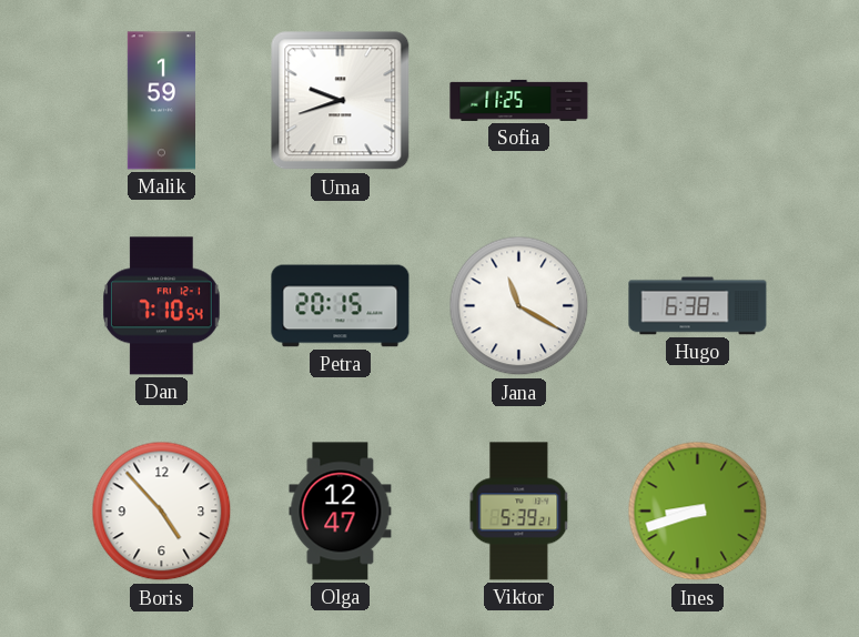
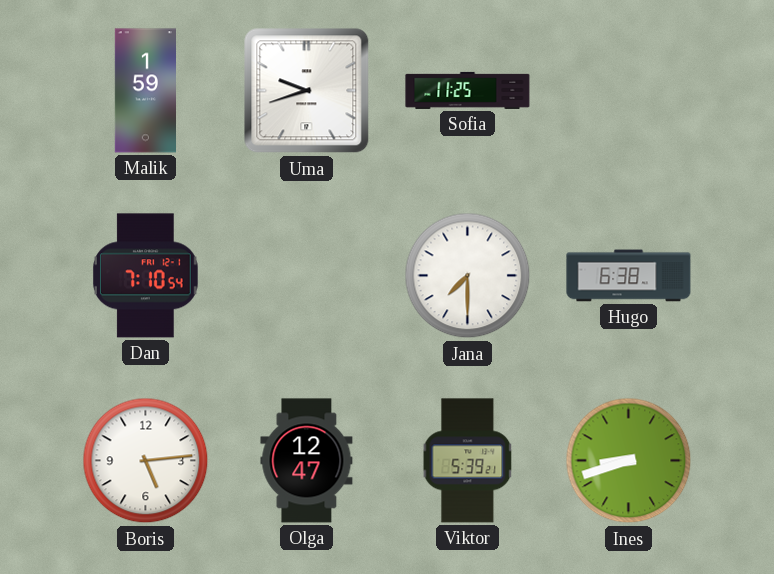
Petra: 20:15 -> none (341, 306)
Jana: 11:20 -> 7:30 (468, 276)
Boris: 4:53 -> 5:14 (146, 461)
